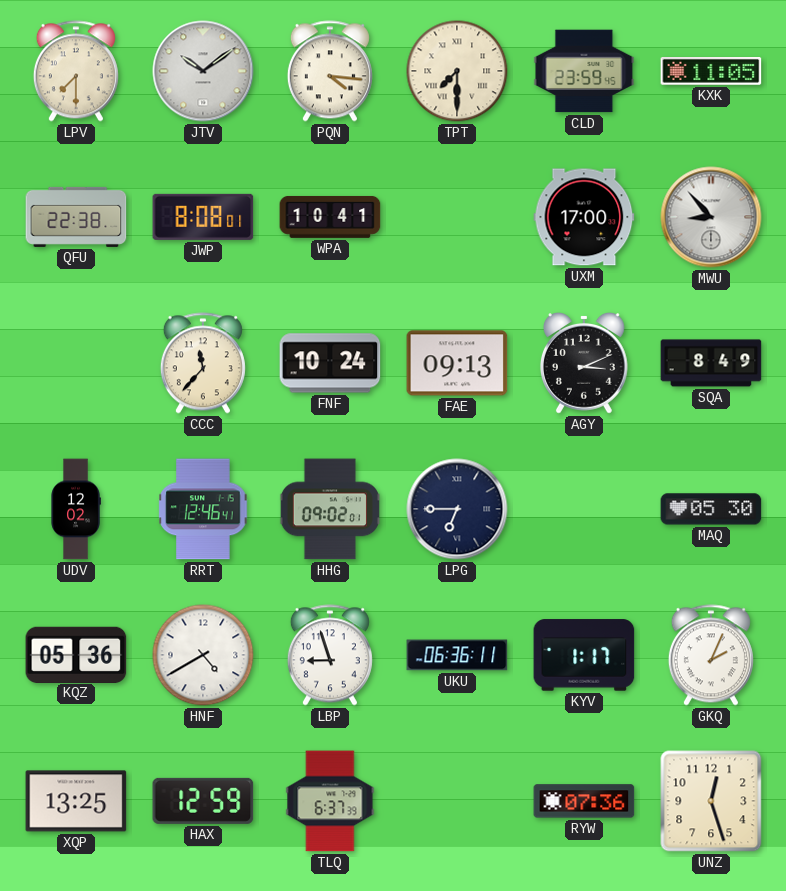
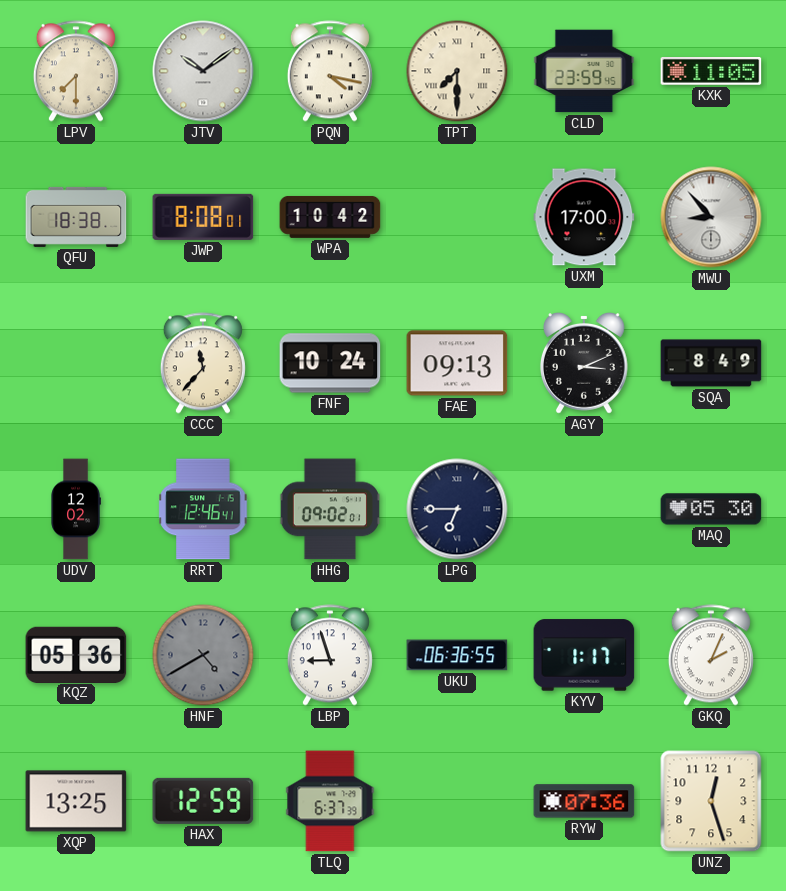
PQN: 4:16 -> 4:17 (330, 71)
QFU: 22:38 -> 18:38 (76, 217)
WPA: 10:41 -> 10:42 (330, 217)
HNF dial: white -> grey (203, 655)
UKU: 06:36:11 -> 06:36:55 (457, 655)
